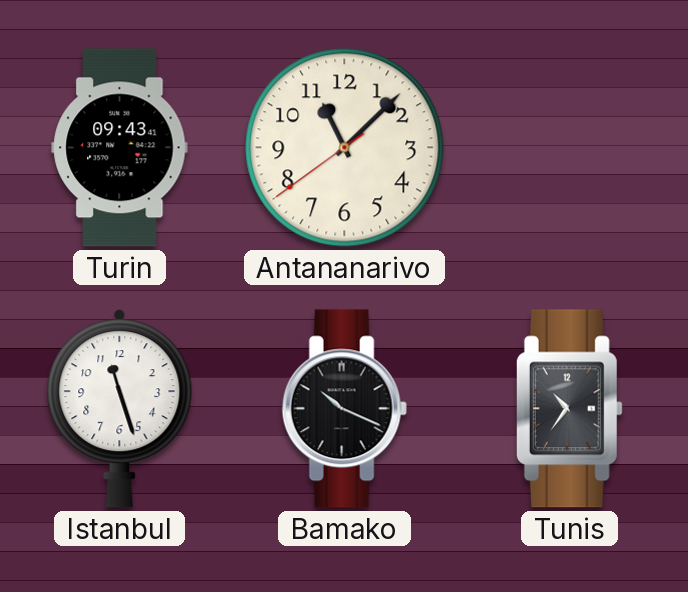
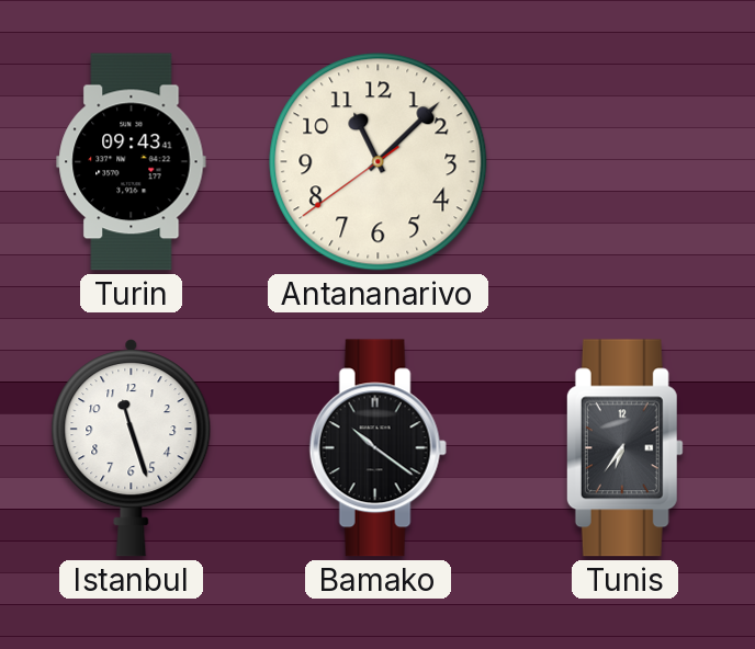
Bamako: 10:19 -> 10:21 (377, 448)
Tunis: 10:36 -> 6:36 (624, 448)
